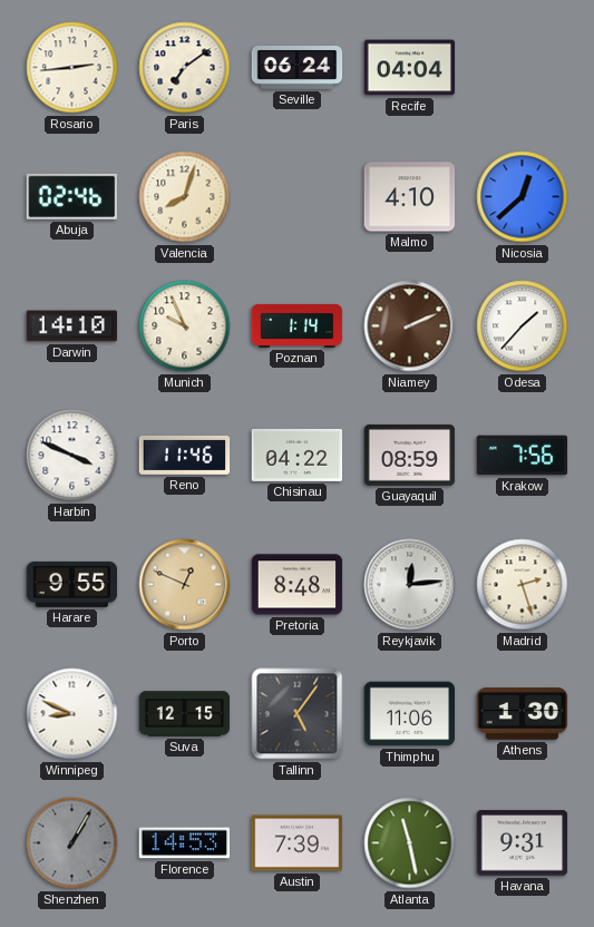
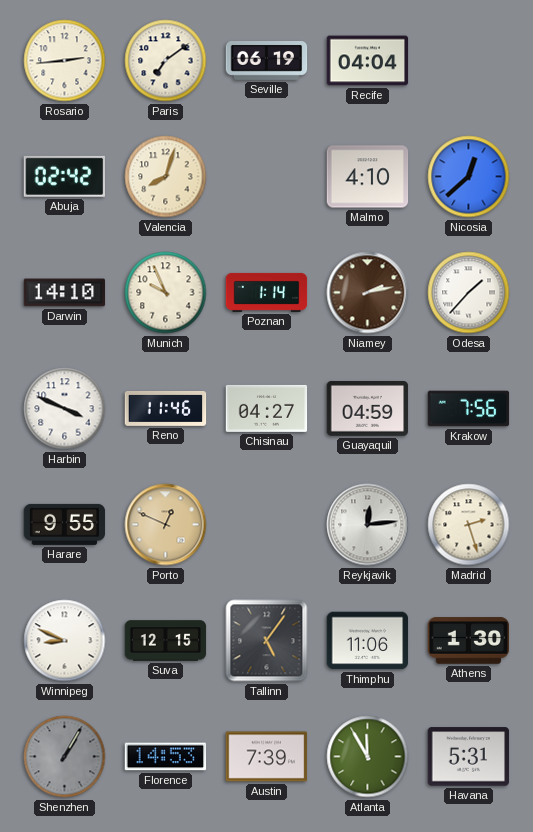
Seville: 06:24 -> 06:19 (267, 61)
Abuja: 02:46 -> 02:42 (64, 176)
Niamey: 2:11 -> 2:13 (368, 293)
Chisinau: 04:22 -> 04:27 (267, 408)
Guayaquil: 08:59 -> 04:59 (368, 408)
Pretoria: 8:48 -> none (298, 585)
Atlanta: 11:28 -> 11:55 (368, 757)
Havana: 9:31 -> 5:31 (469, 757)
